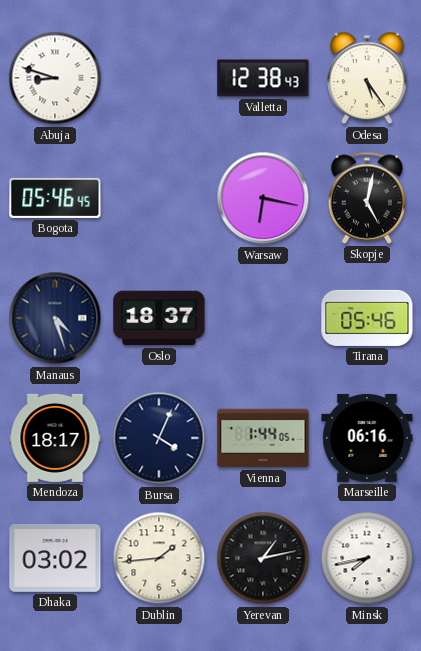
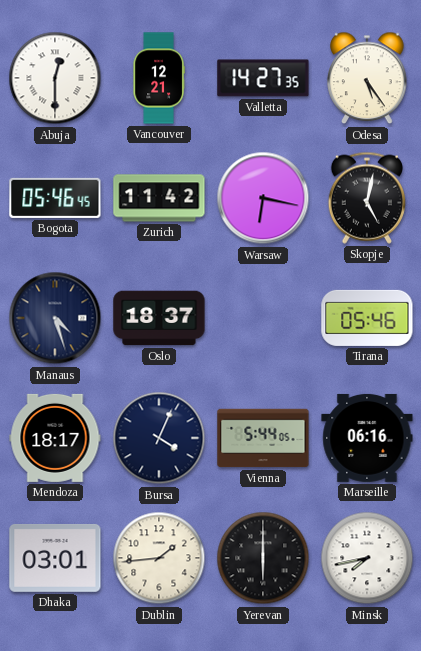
Abuja: 8:48 -> 12:30 (55, 78)
Vancouver: none -> 12:21 (159, 78)
Valletta: 12:38 -> 14:27 (263, 78)
Zurich: none -> 11:42 (159, 198)
Vienna: 1:44 -> 5:44 (263, 438)
Dhaka: 03:02 -> 03:01 (55, 558)
Yerevan: 1:13 -> 6:00 (263, 558)
